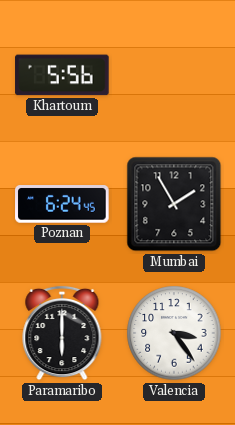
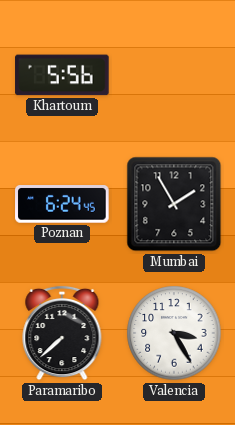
Paramaribo: 6:00 -> 7:38 (62, 333)
Valencia: 3:24 -> 3:25 (174, 333)
